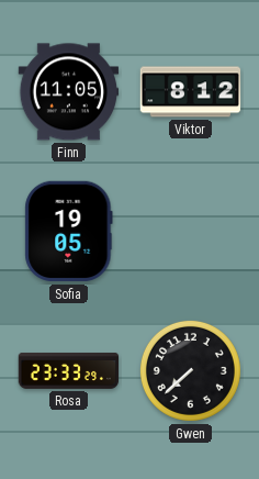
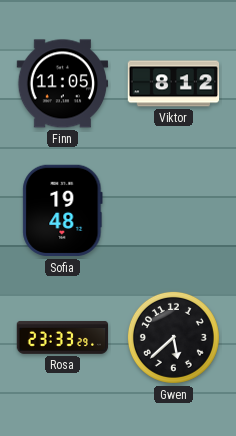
Sofia: 19:05 -> 19:48 (63, 211)
Gwen: 7:38 -> 5:38 (173, 337)
